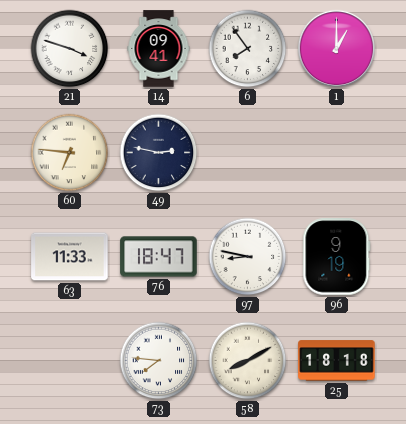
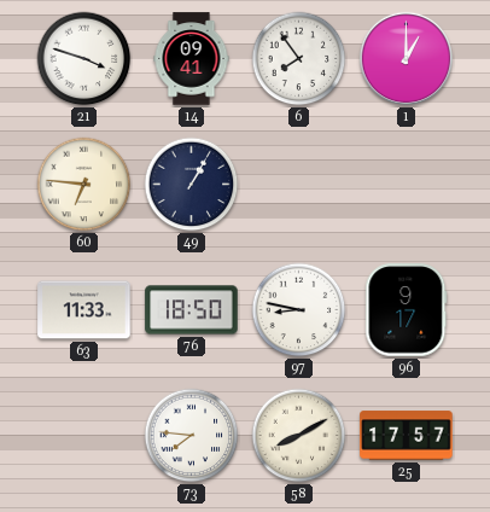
49: 2:47 -> 1:05 (192, 185)
76: 18:47 -> 18:50 (192, 310)
96: 9:19 -> 9:17 (407, 310)
25: 18:18 -> 17:57 (407, 436)
